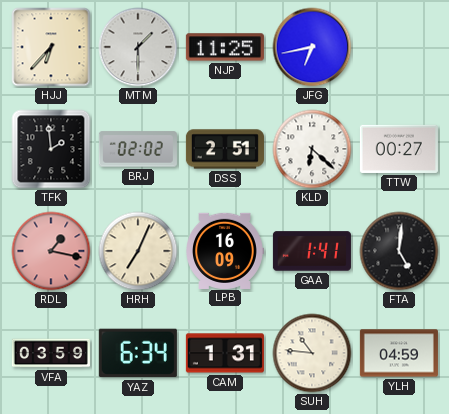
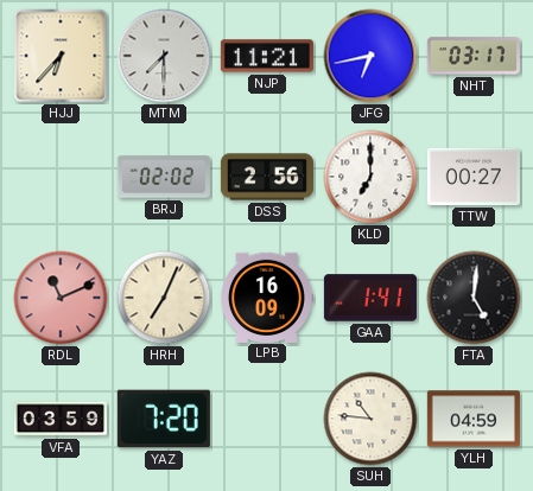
MTM: 1:30 -> 7:30 (164, 56)
NJP: 11:25 -> 11:21 (267, 56)
NHT: none -> 03:17 (474, 56)
TFK: 1:59 -> none (51, 149)
DSS: 2:51 -> 2:56 (267, 177)
KLD: 6:22 -> 7:00 (370, 177)
RDL: 1:17 -> 11:11 (61, 298)
YAZ: 6:34 -> 7:20 (164, 419)
CAM: 1:31 -> none (225, 353)
